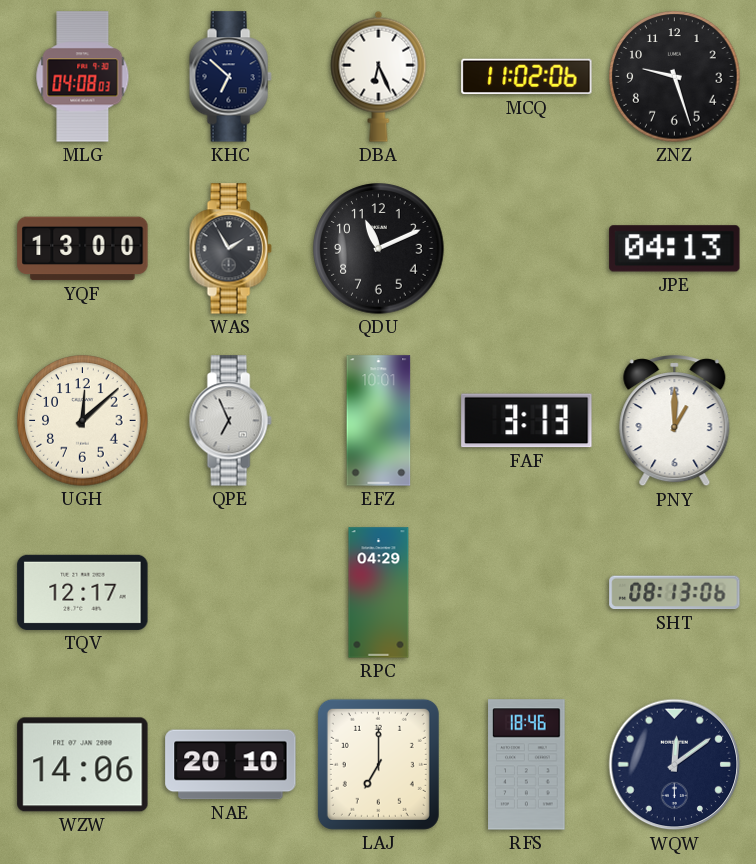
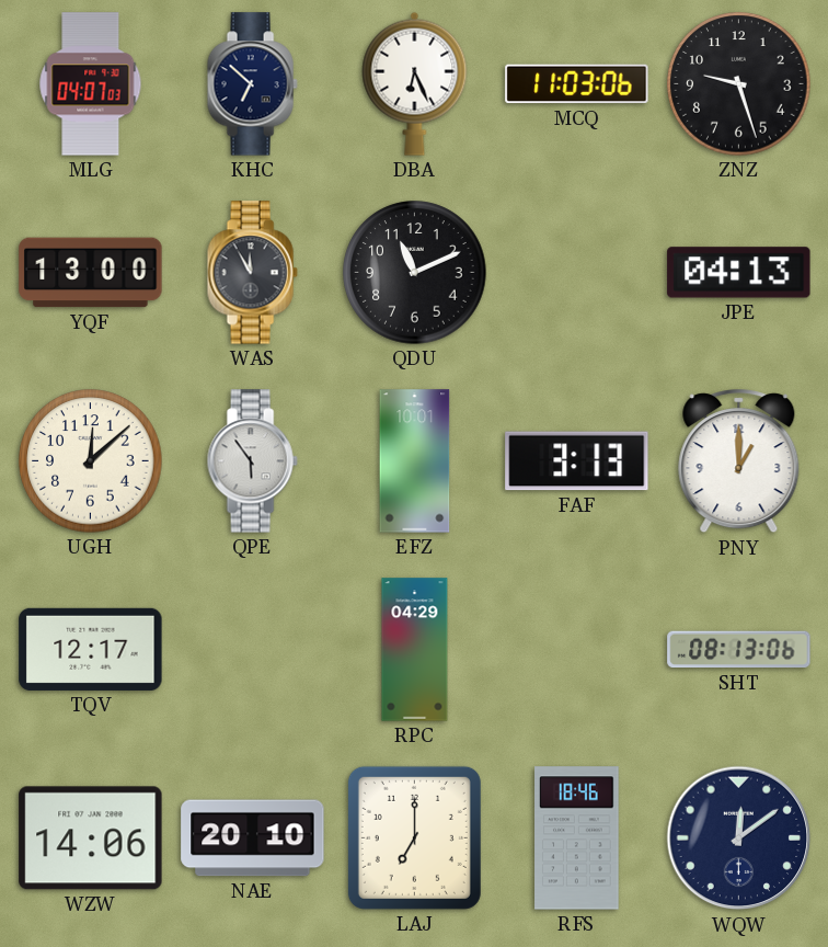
MLG: 04:08 -> 04:07 (91, 84)
MCQ: 11:02 -> 11:03 (577, 84)
WAS: 1:55 -> 11:55 (252, 273)
QPE: 6:56 -> 5:54 (252, 461)
